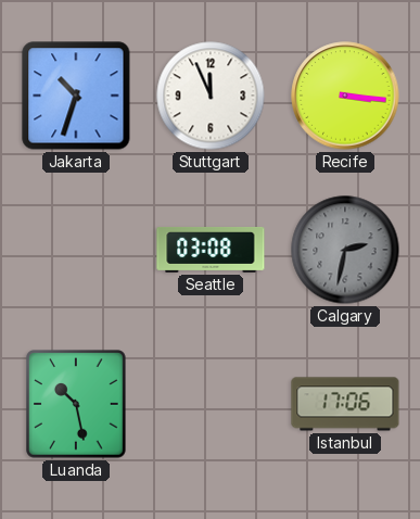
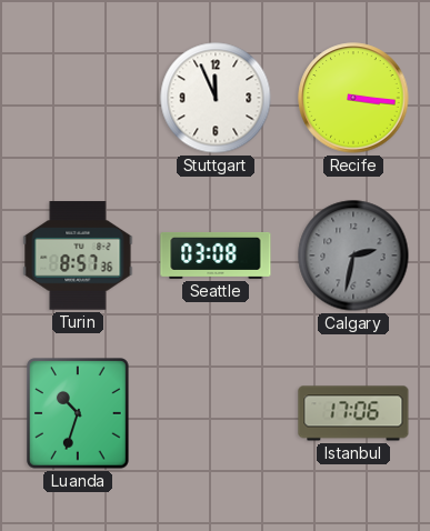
Jakarta: 10:33 -> none (76, 96)
Turin: none -> 8:57 (78, 256)
Luanda: 10:28 -> 10:33 (78, 413)
